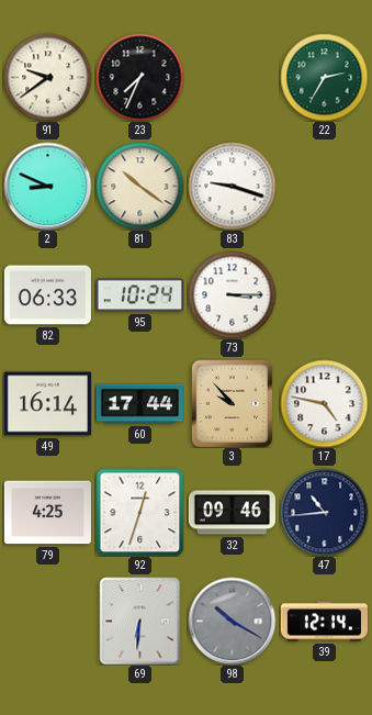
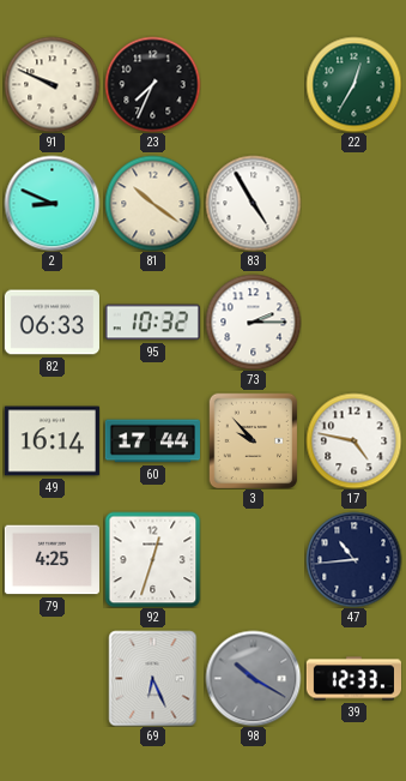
91: 9:39 -> 9:49 (51, 84)
22: 2:35 -> 12:35 (353, 84)
83: 9:18 -> 4:55 (253, 203)
95: 10:24 -> 10:32 (152, 323)
73: 3:15 -> 2:15 (253, 322)
32: 09:46 -> none (232, 513)
69: 6:31 -> 6:26 (153, 678)
39: 12:14 -> 12:33 (353, 679)
